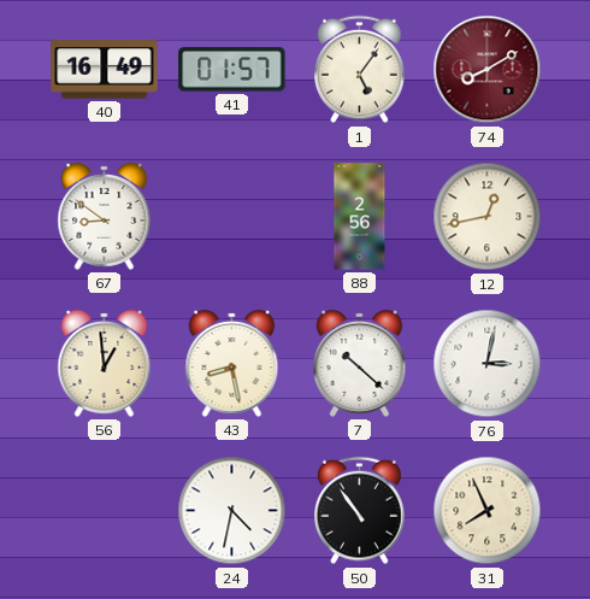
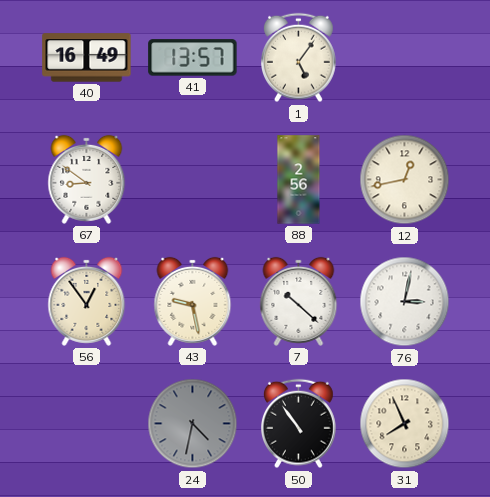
41: 01:57 -> 13:57 (193, 58)
74: 8:10 -> none (488, 70)
56: 12:59 -> 12:54 (87, 301)
43: 8:28 -> 9:28 (193, 301)
24 dial: white -> grey (193, 424)
